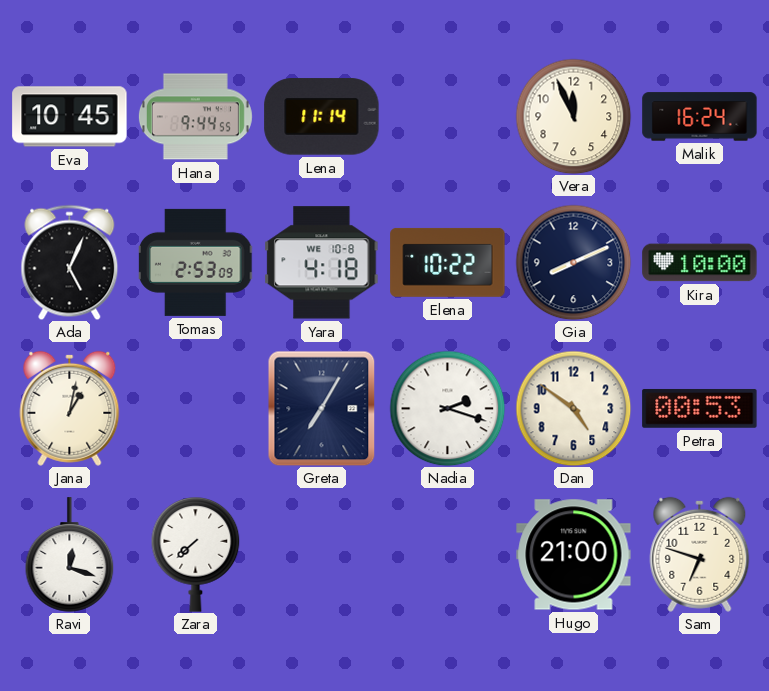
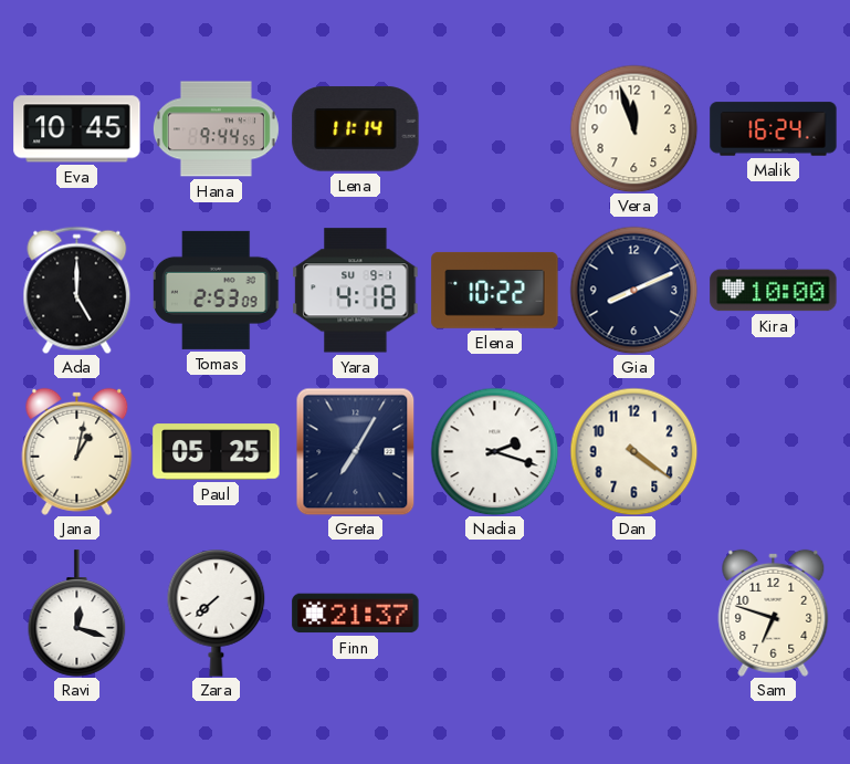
Vera: 11:56 -> 11:57 (633, 128)
Ada: 5:04 -> 5:00 (77, 290)
Yara date: WE 10-8 -> SU 9-1 (356, 291)
Paul: none -> 05:25 (217, 452)
Dan: 4:51 -> 4:21 (633, 451)
Petra: 00:53 -> none (700, 408)
Finn: none -> 21:37 (356, 614)
Hugo: 21:00 -> none (574, 555)
